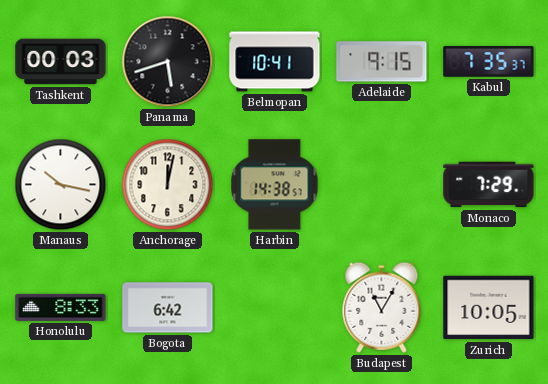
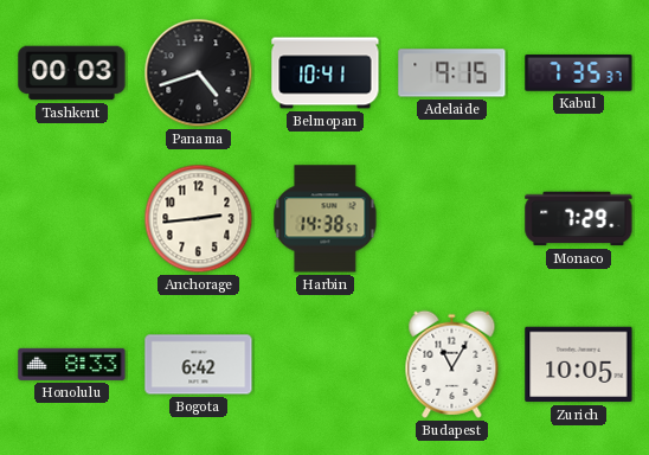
Panama: 5:42 -> 4:42 (199, 73)
Manaus: 10:17 -> none (61, 185)
Anchorage: 12:02 -> 2:44 (199, 219)
